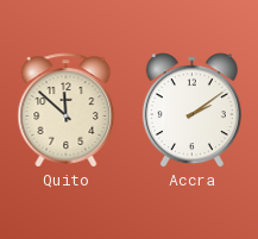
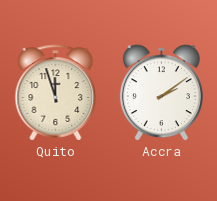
Quito: 11:52 -> 11:57 (56, 93)
